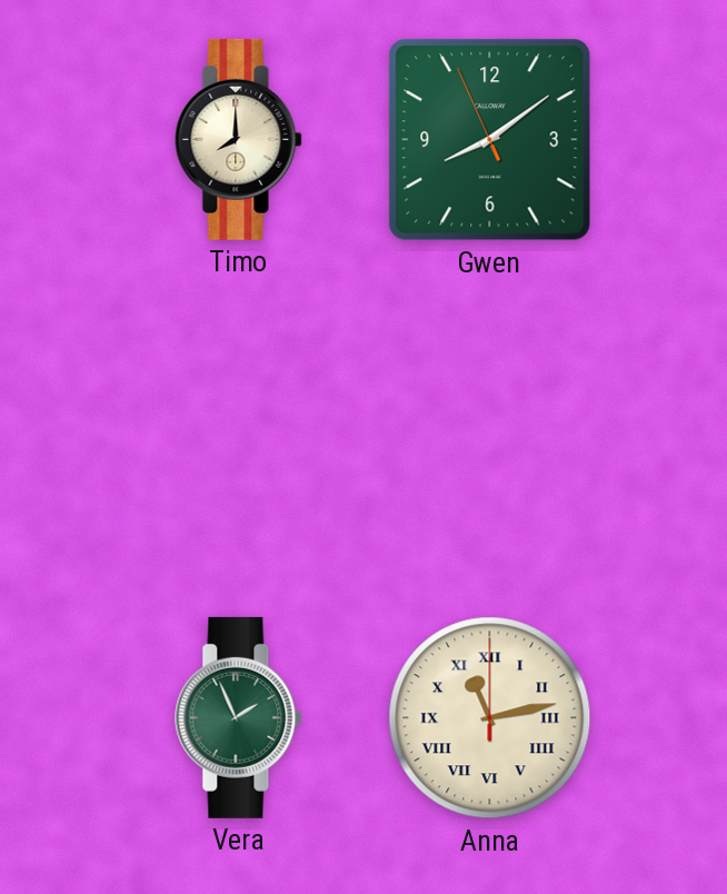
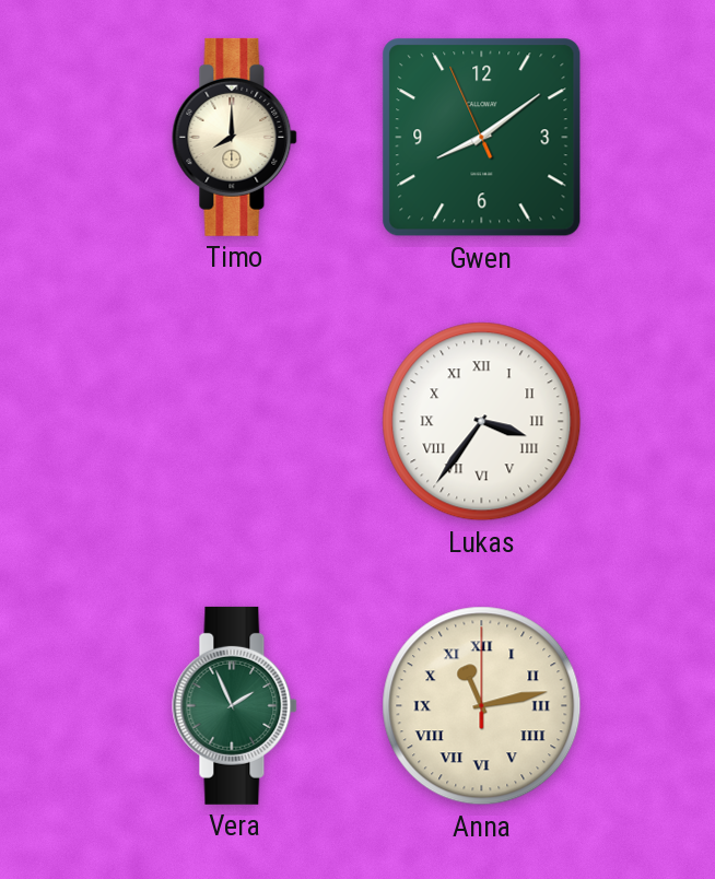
Lukas: none -> 3:36 (482, 422)
